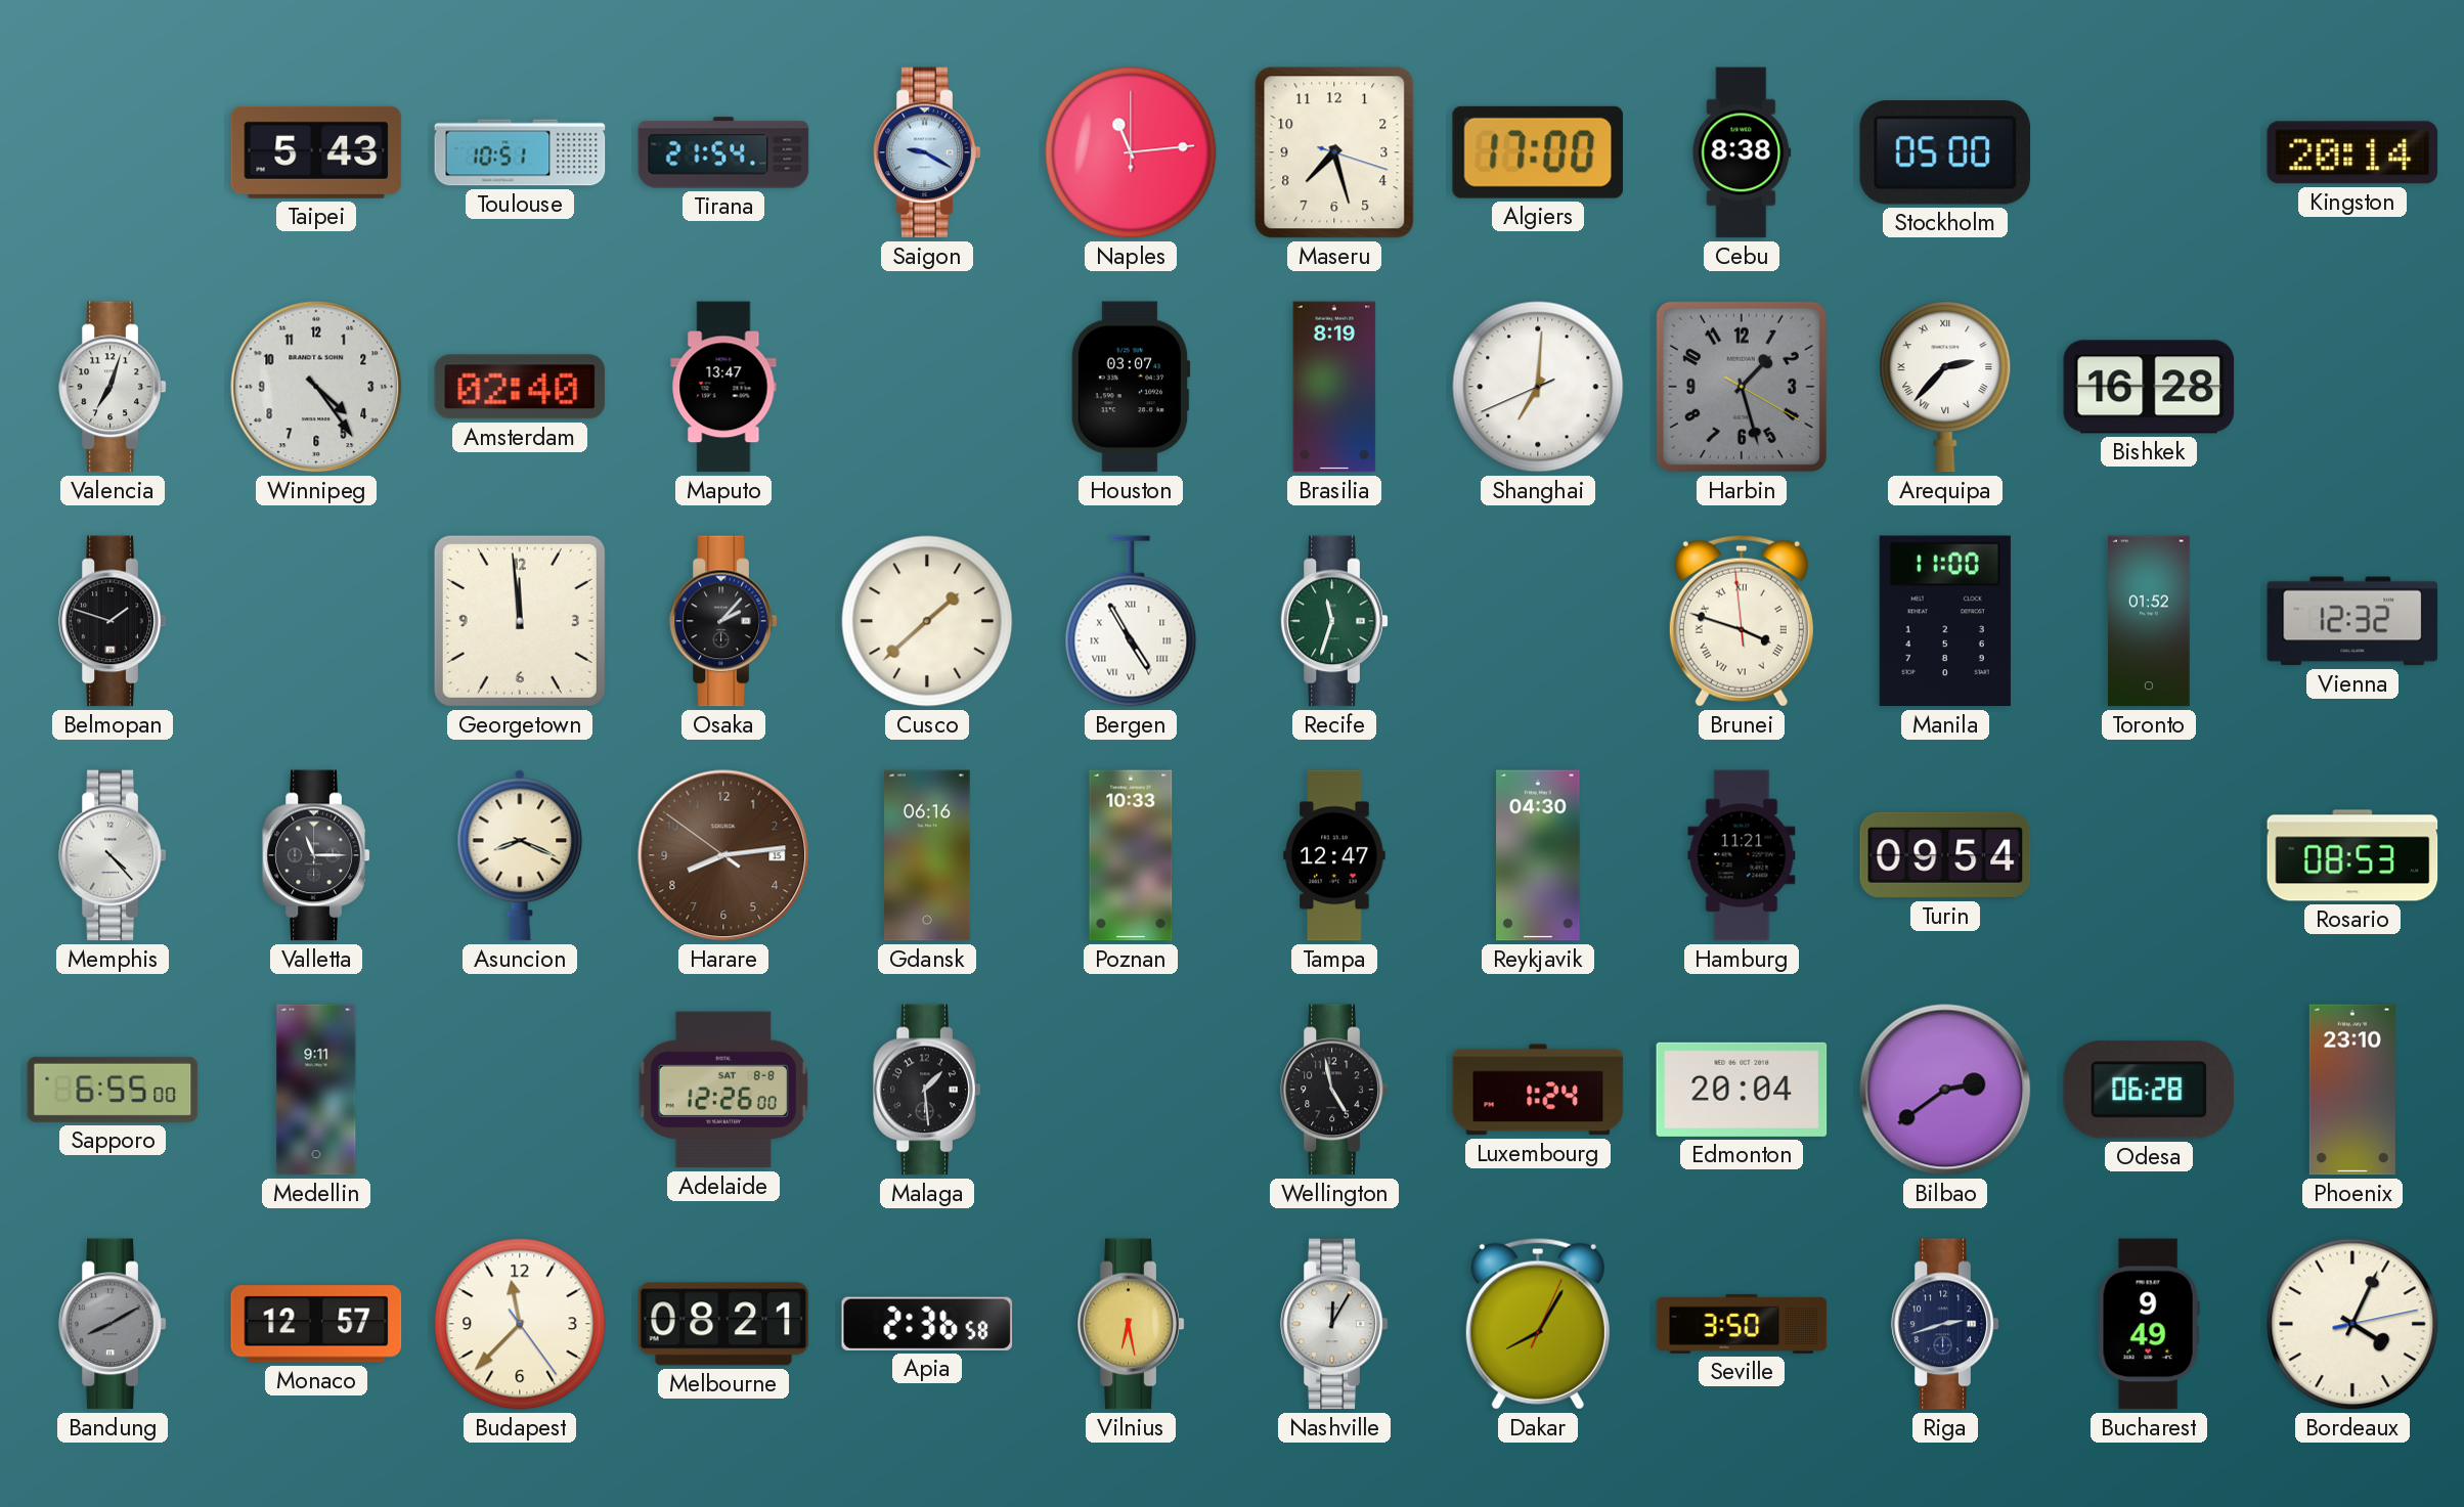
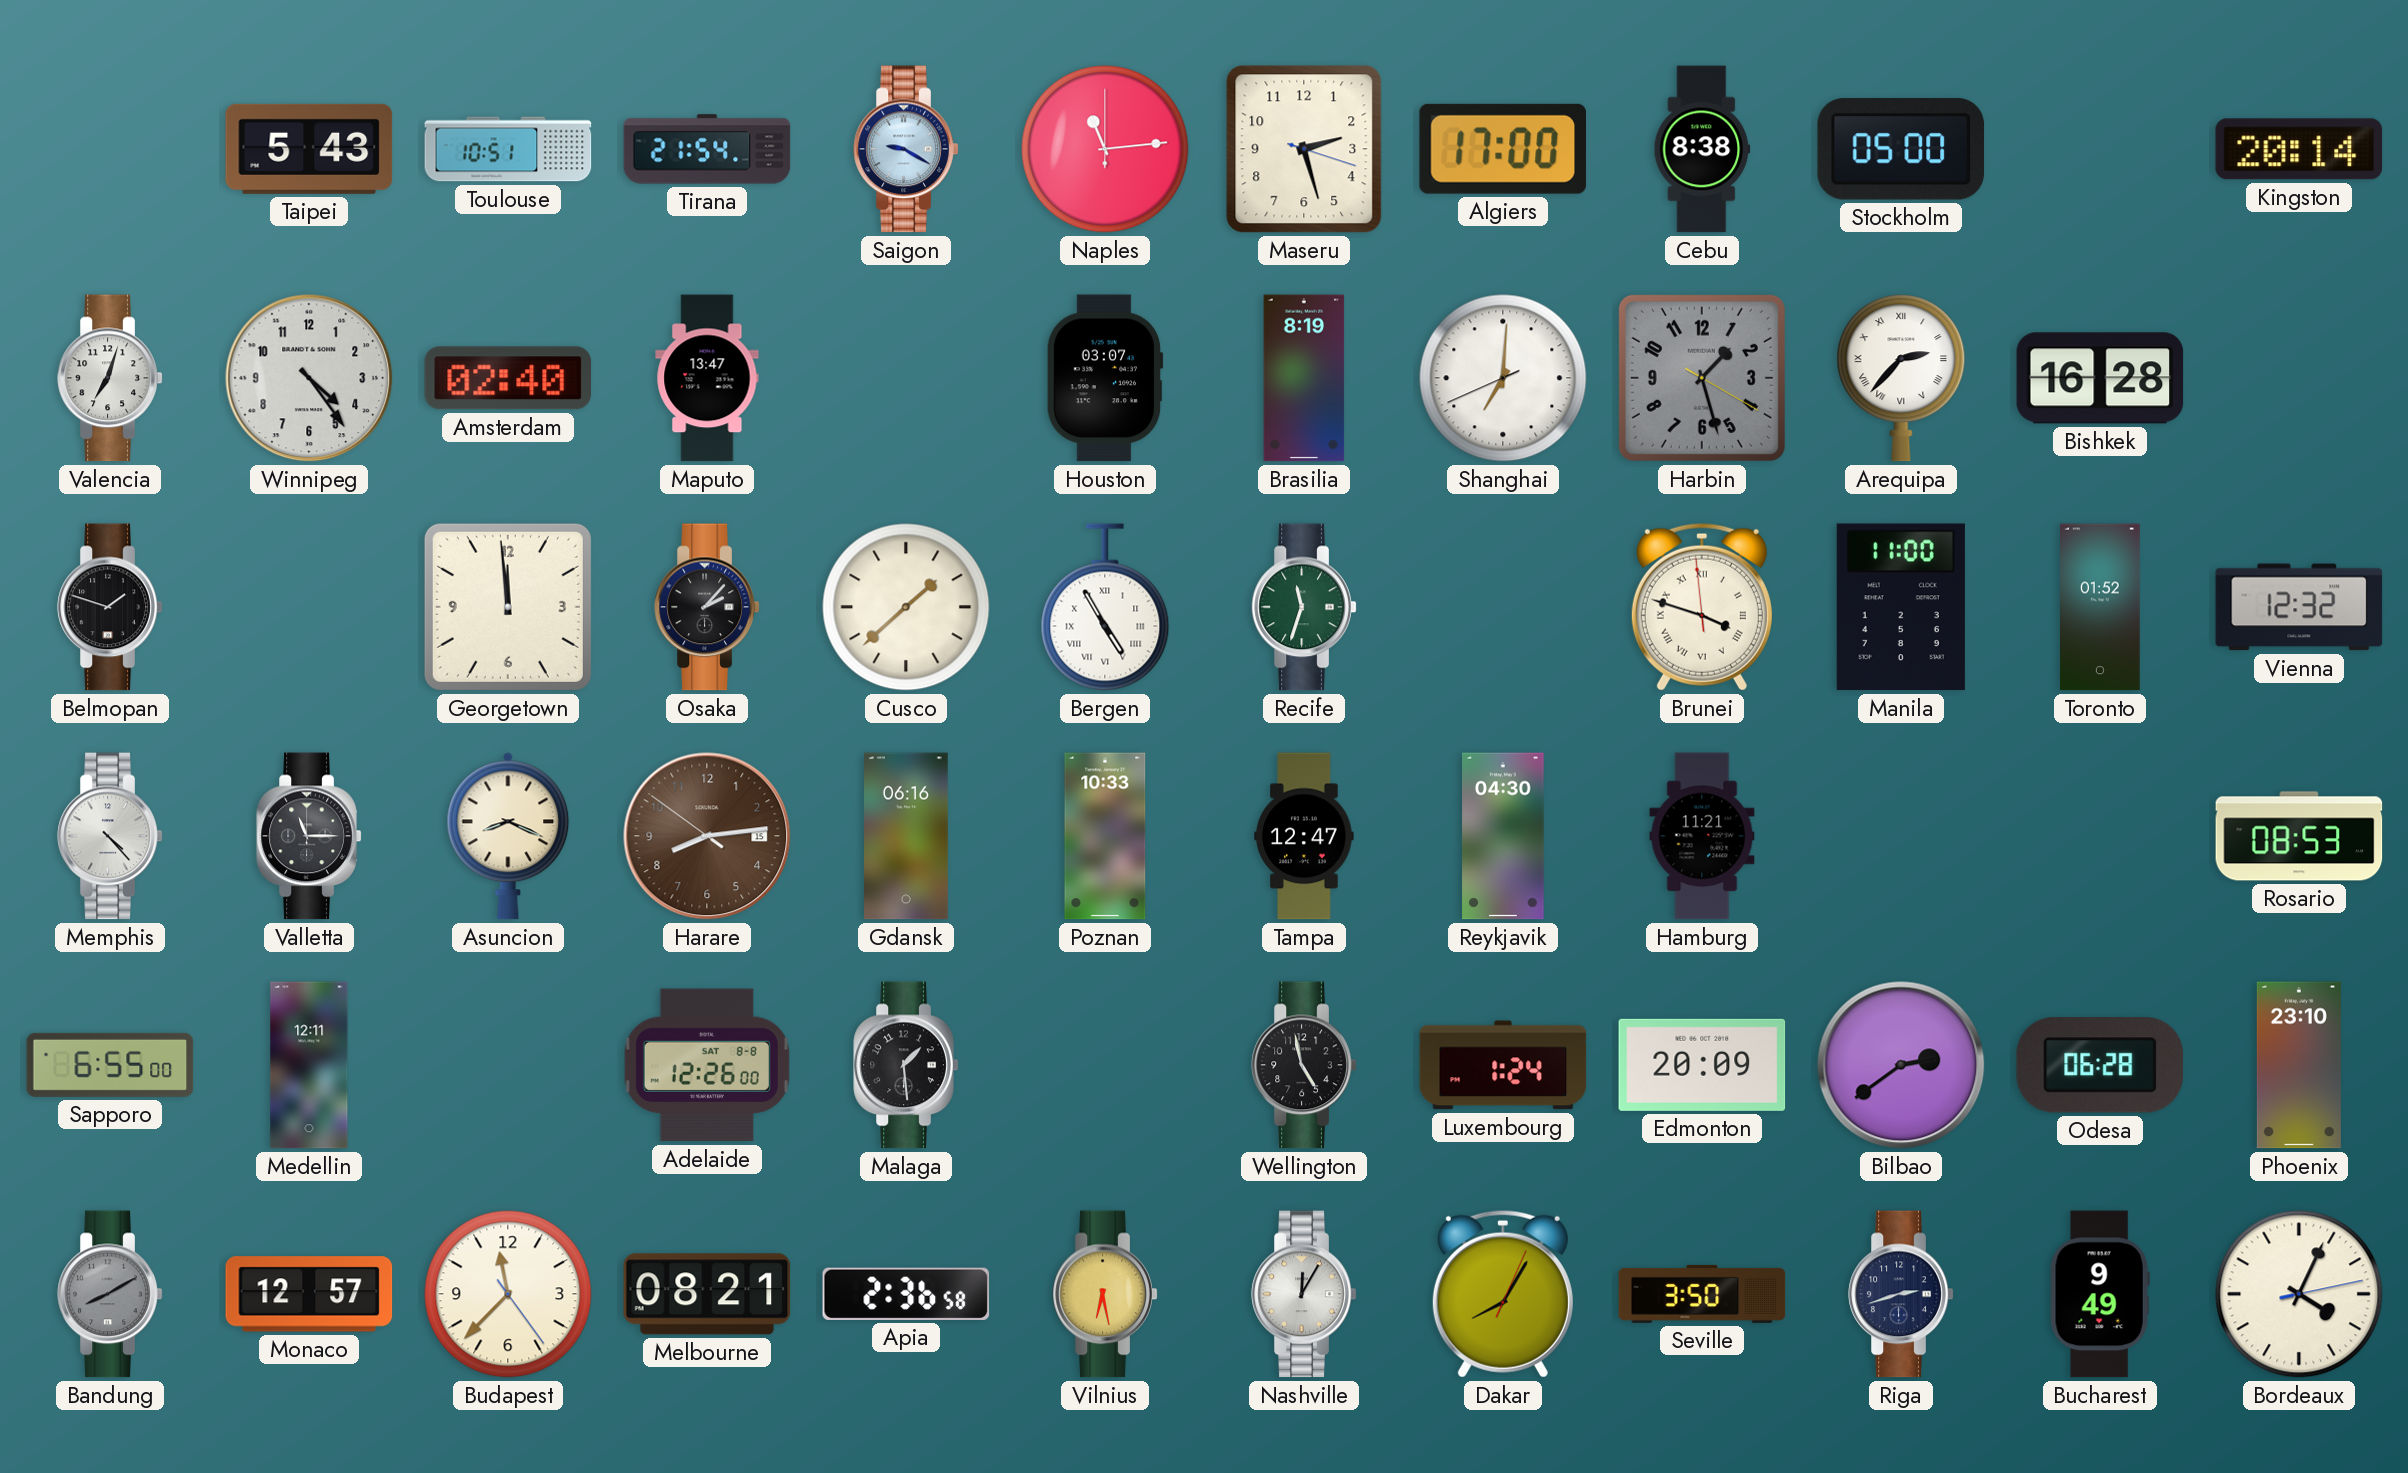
Maseru: 7:27 -> 2:27 (1304, 149)
Turin: 09:54 -> none (1945, 855)
Medellin: 9:11 -> 12:11 (309, 1065)
Edmonton: 20:04 -> 20:09 (1702, 1065)
